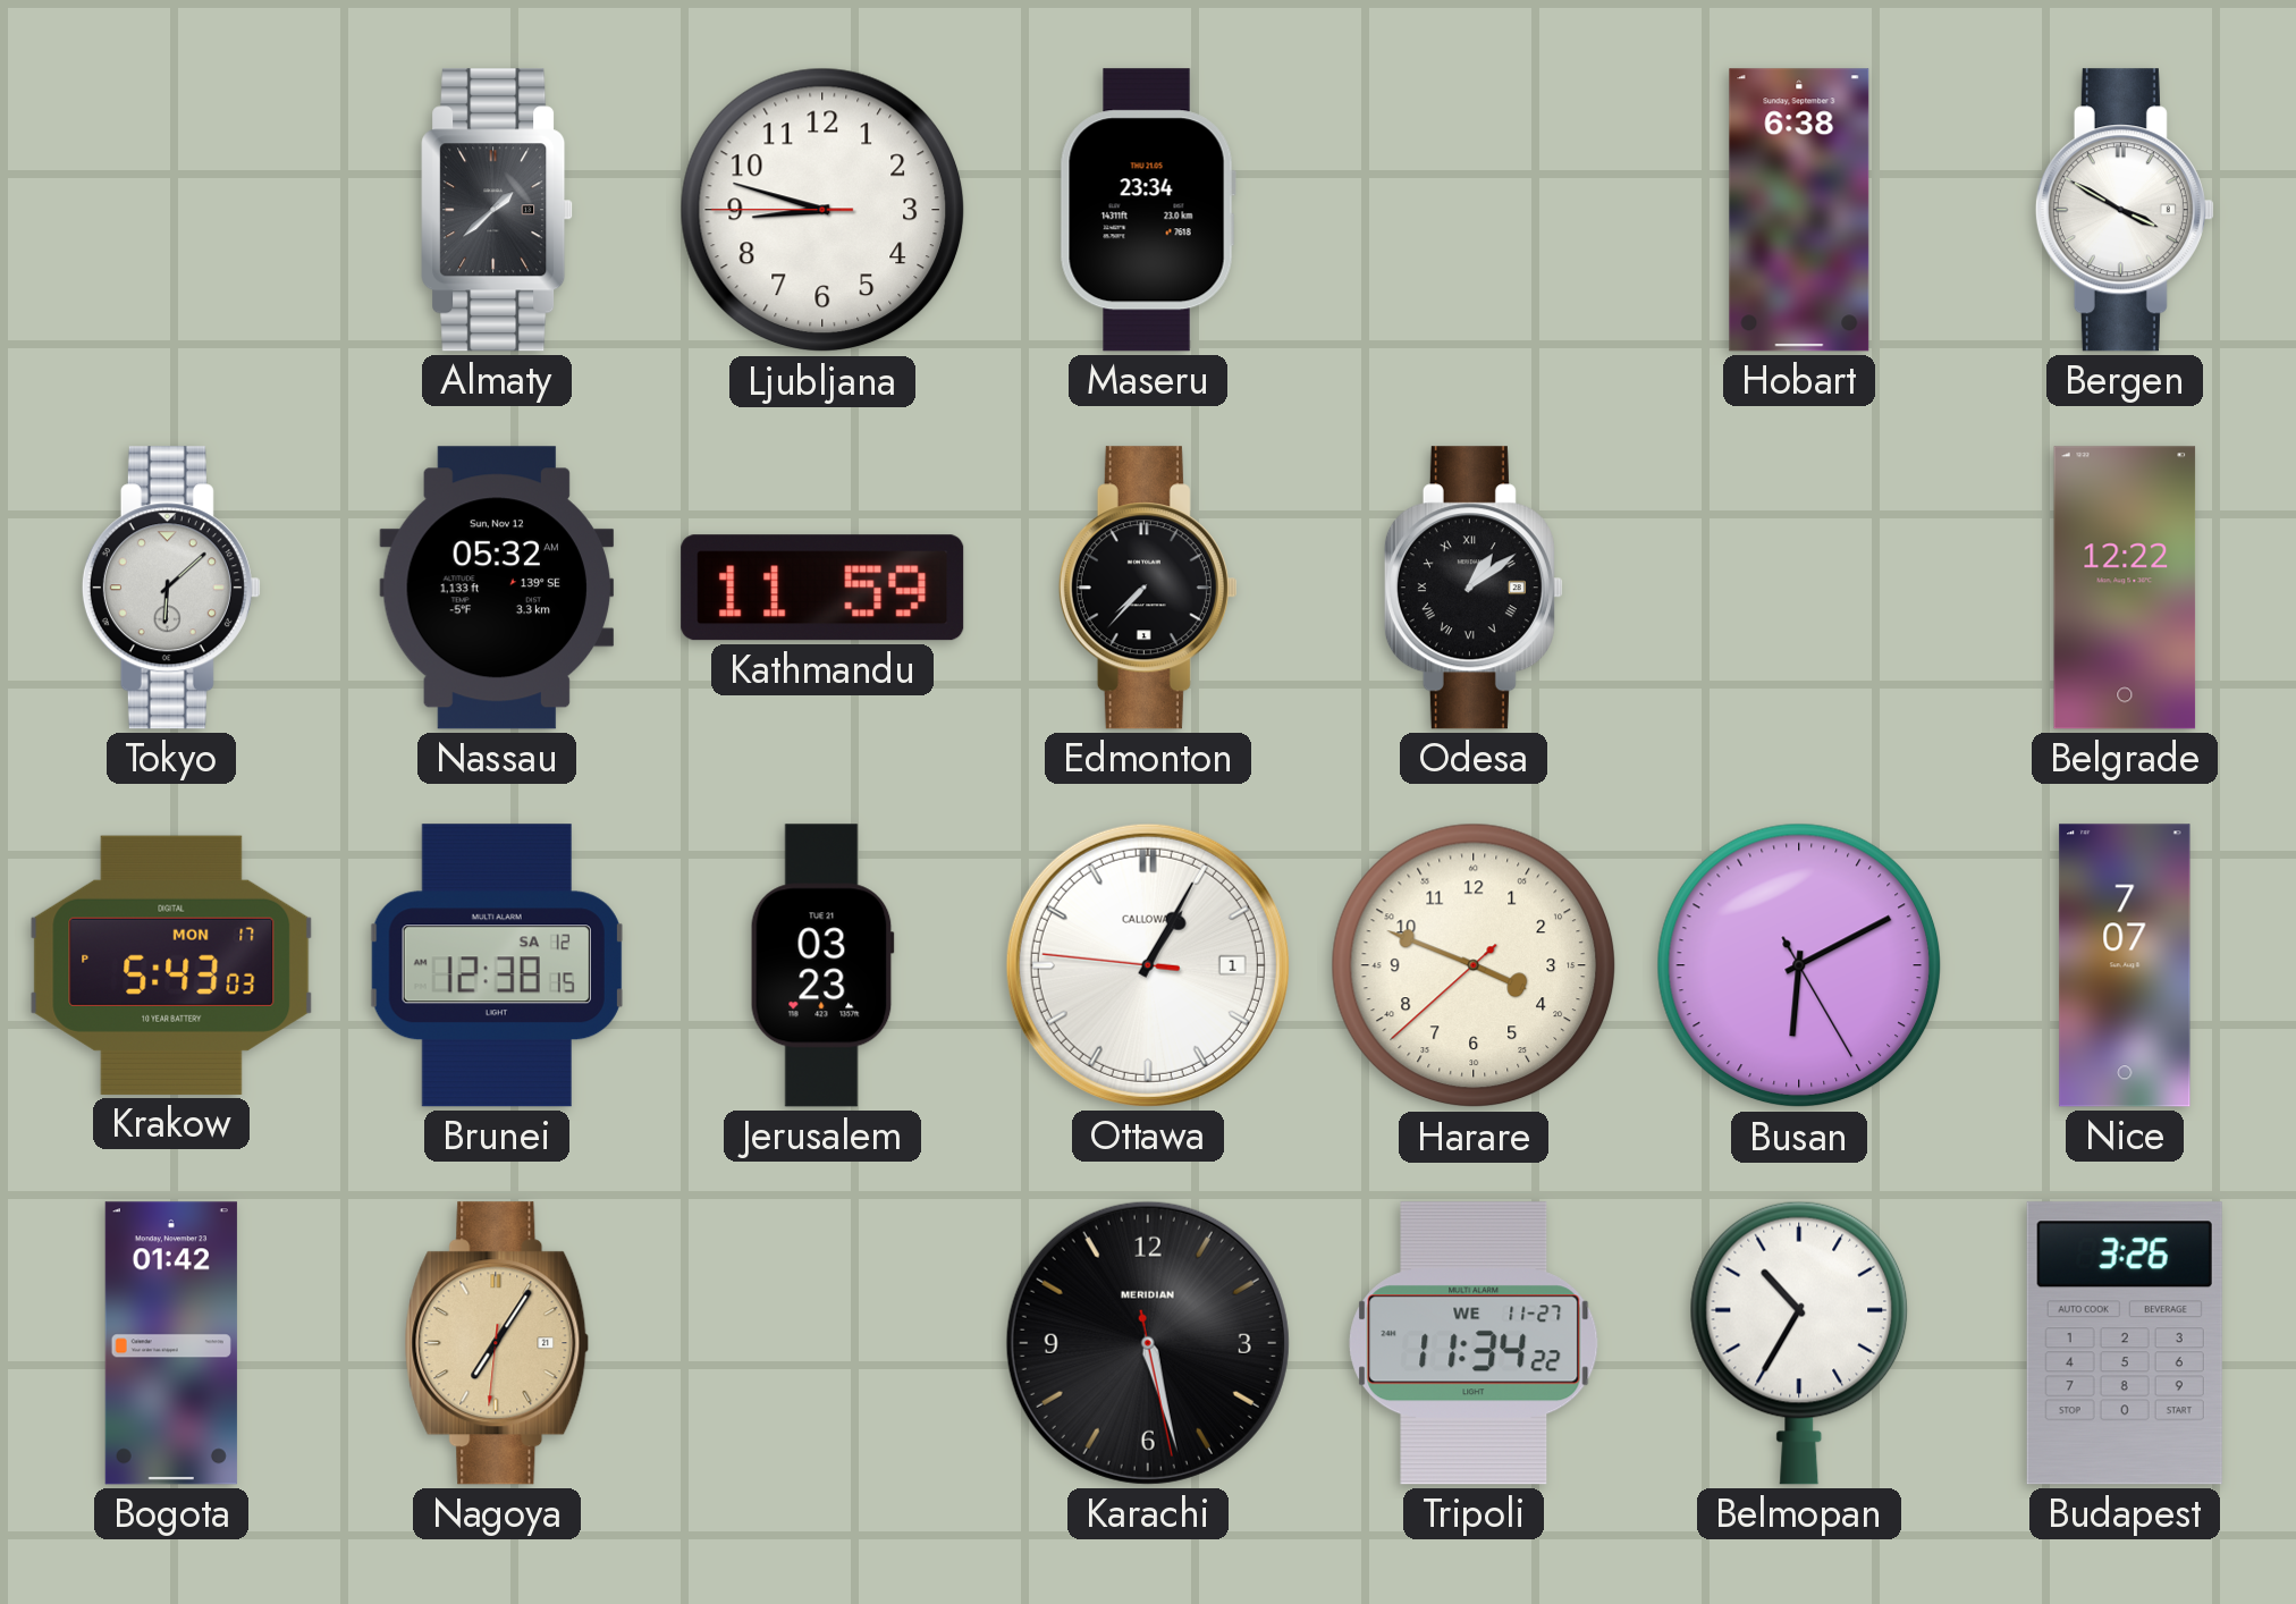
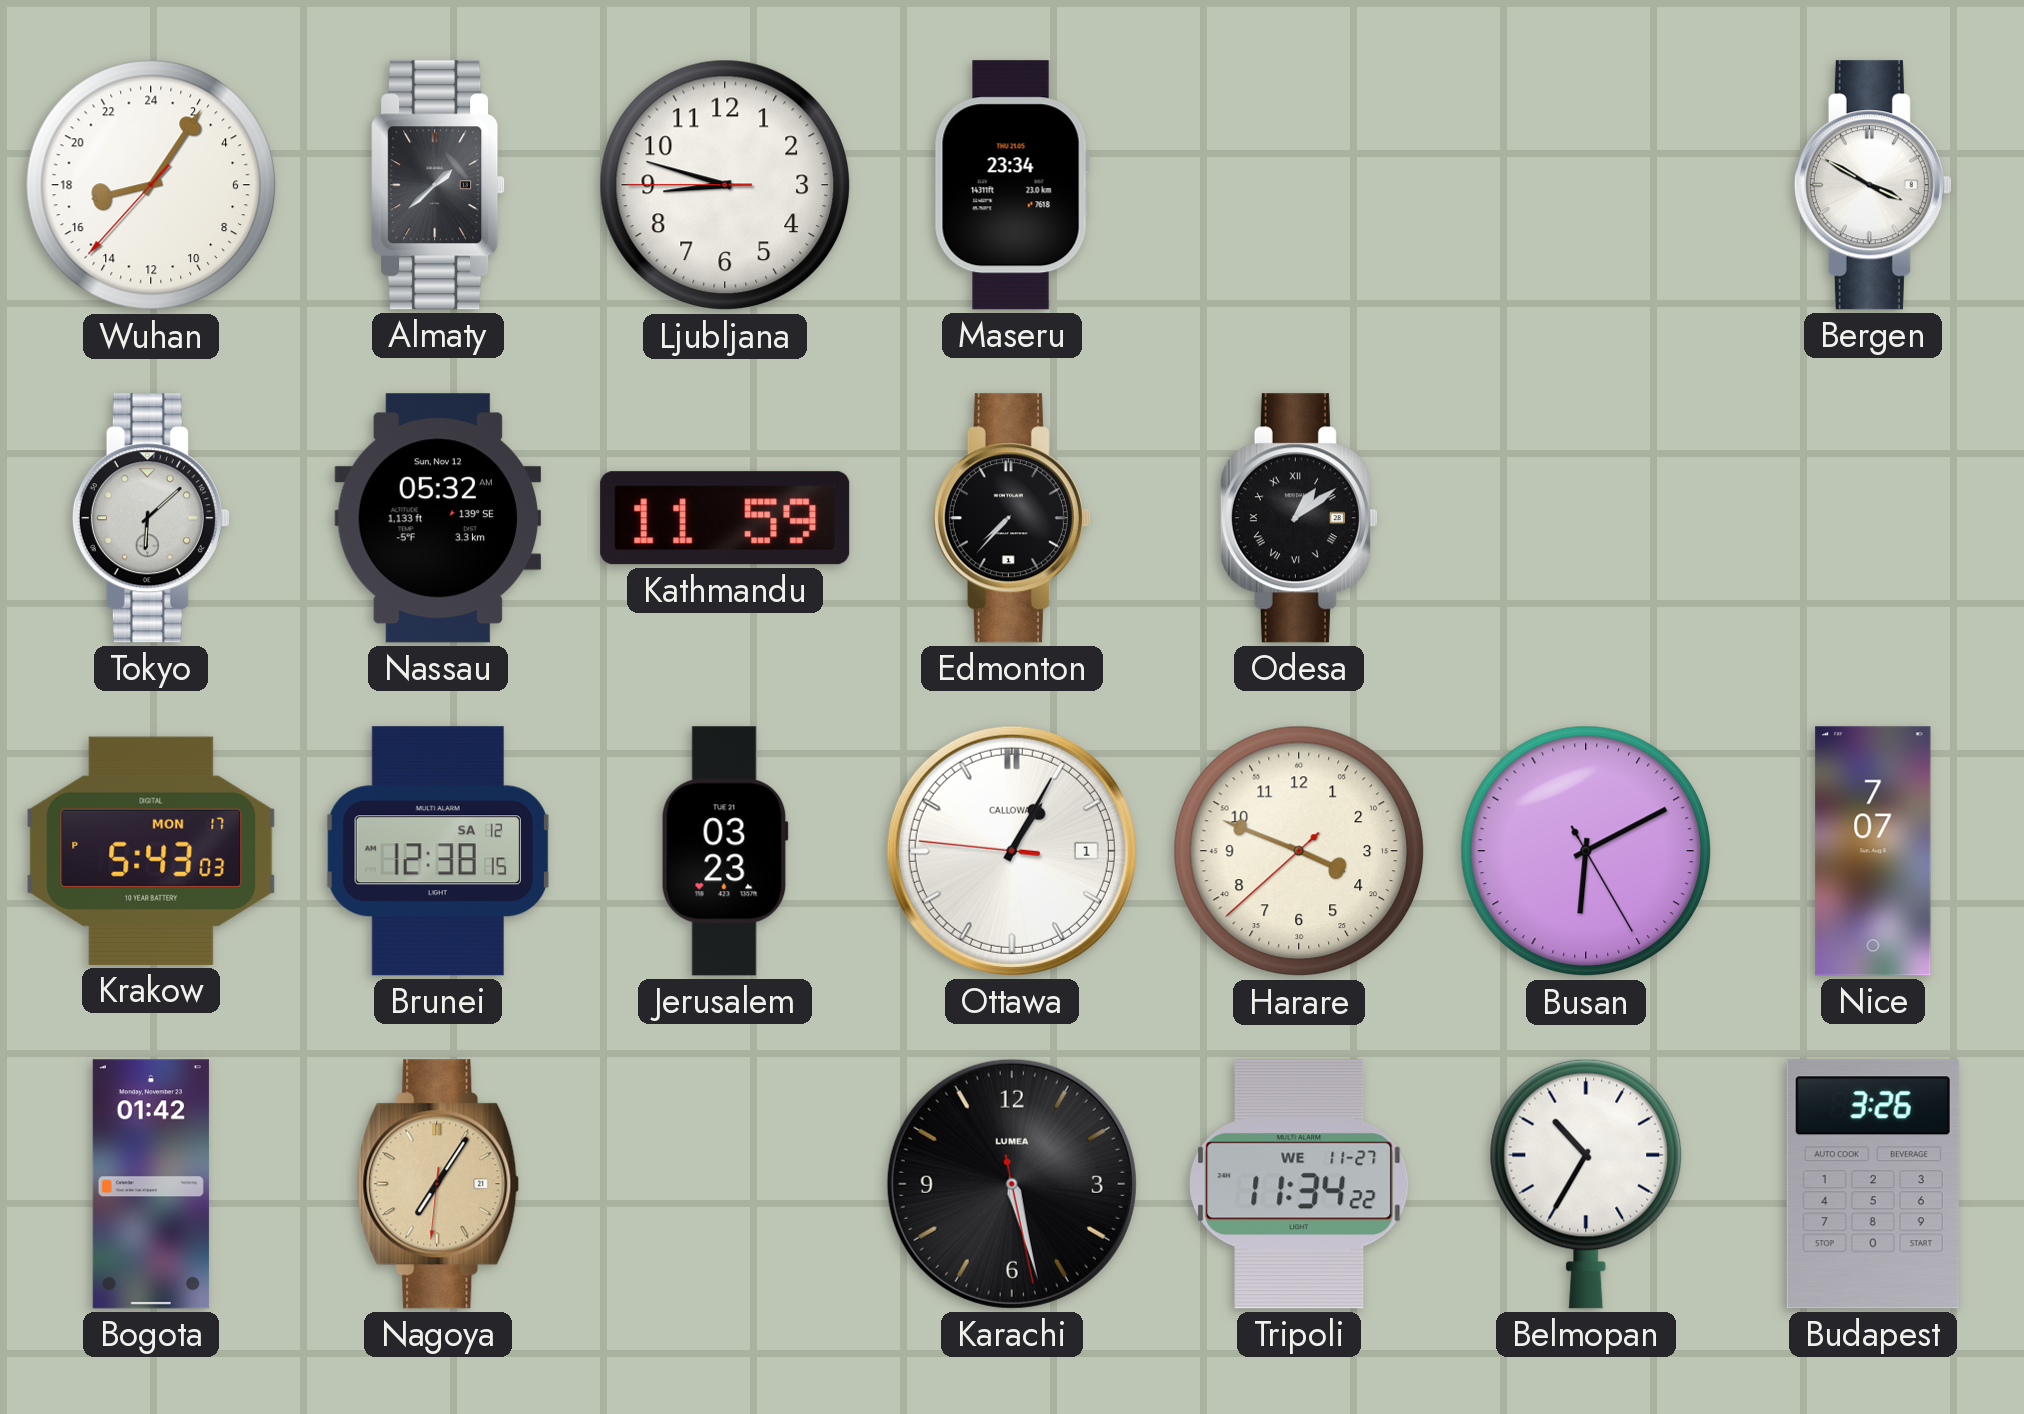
Wuhan: none -> 17:05 (151, 185)
Hobart: 6:38 -> none (1799, 210)
Belgrade: 12:22 -> none (2125, 588)
Karachi brand: MERIDIAN -> LUMEA (1012, 1184)
